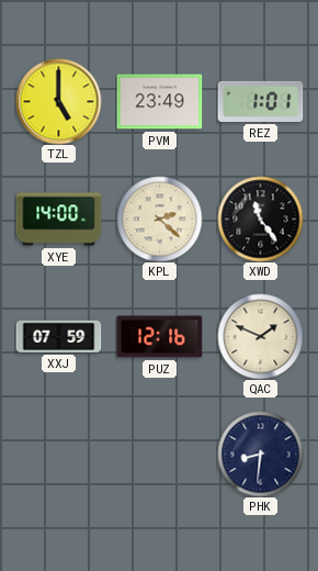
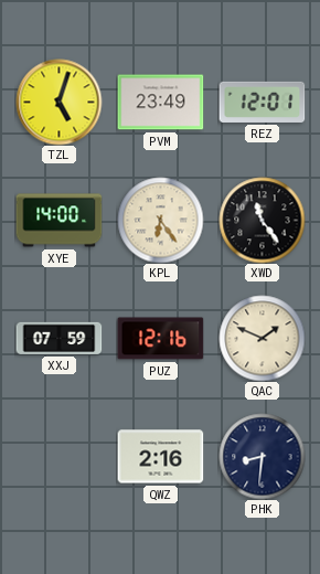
TZL: 5:00 -> 5:03 (58, 102)
REZ: 1:01 -> 12:01 (262, 102)
KPL: 2:22 -> 6:24 (160, 220)
QWZ: none -> 2:16 (160, 457)
